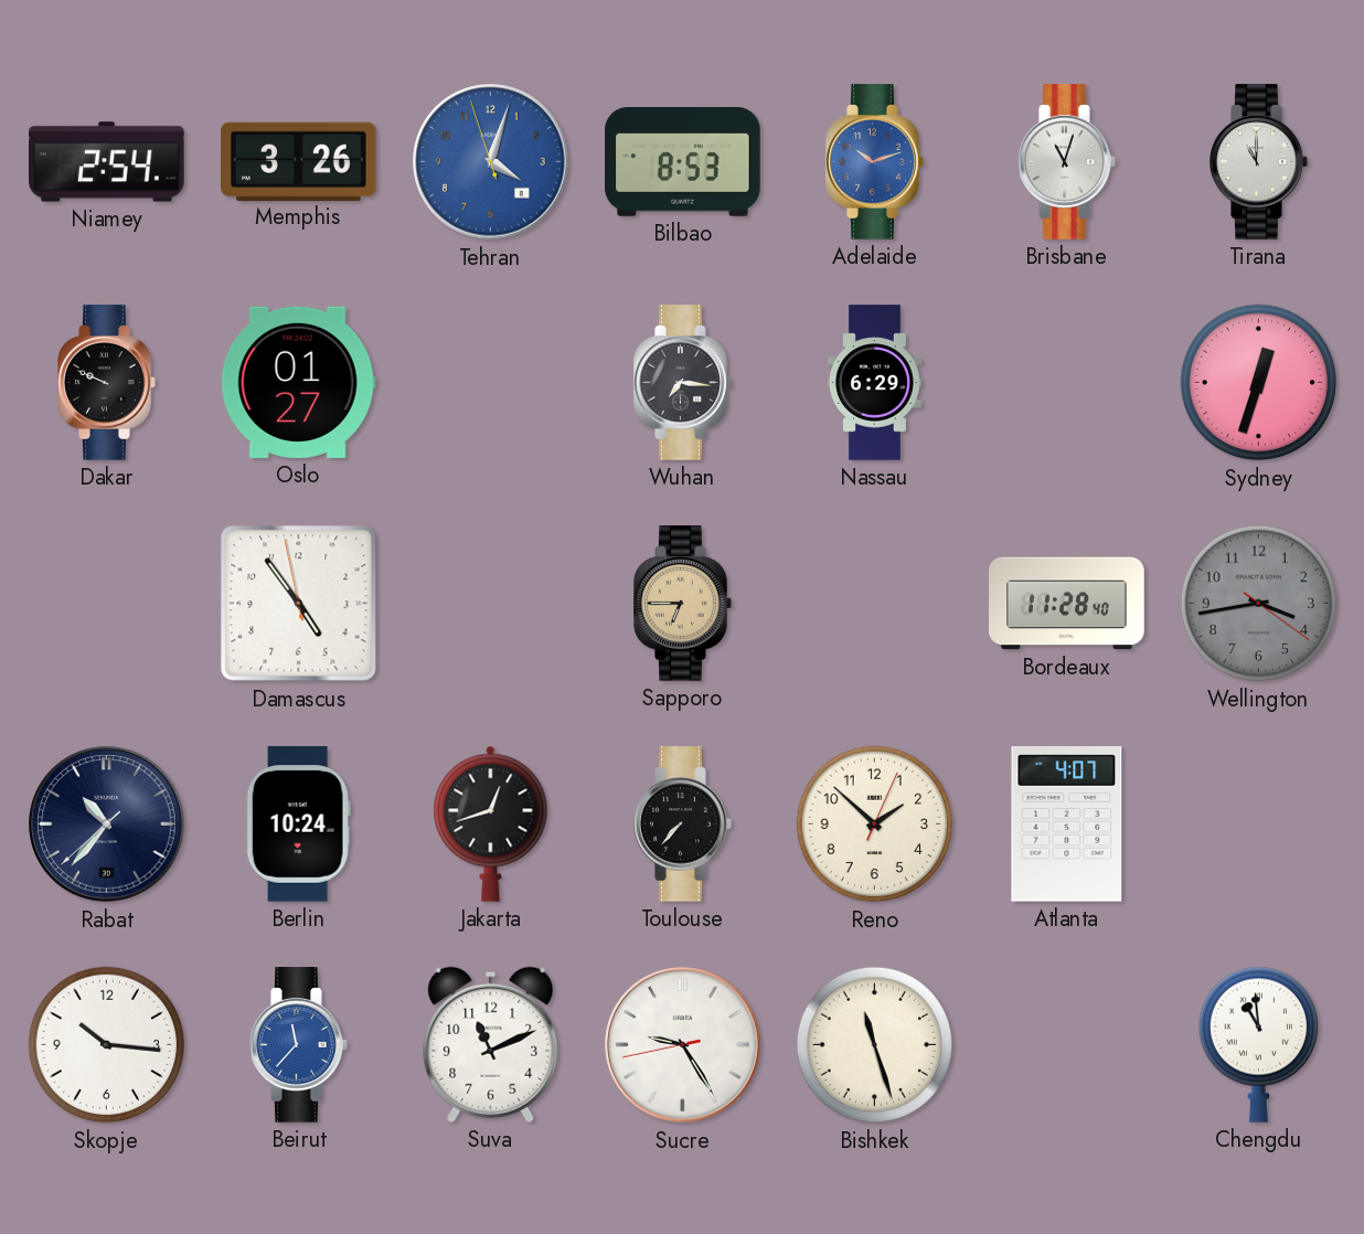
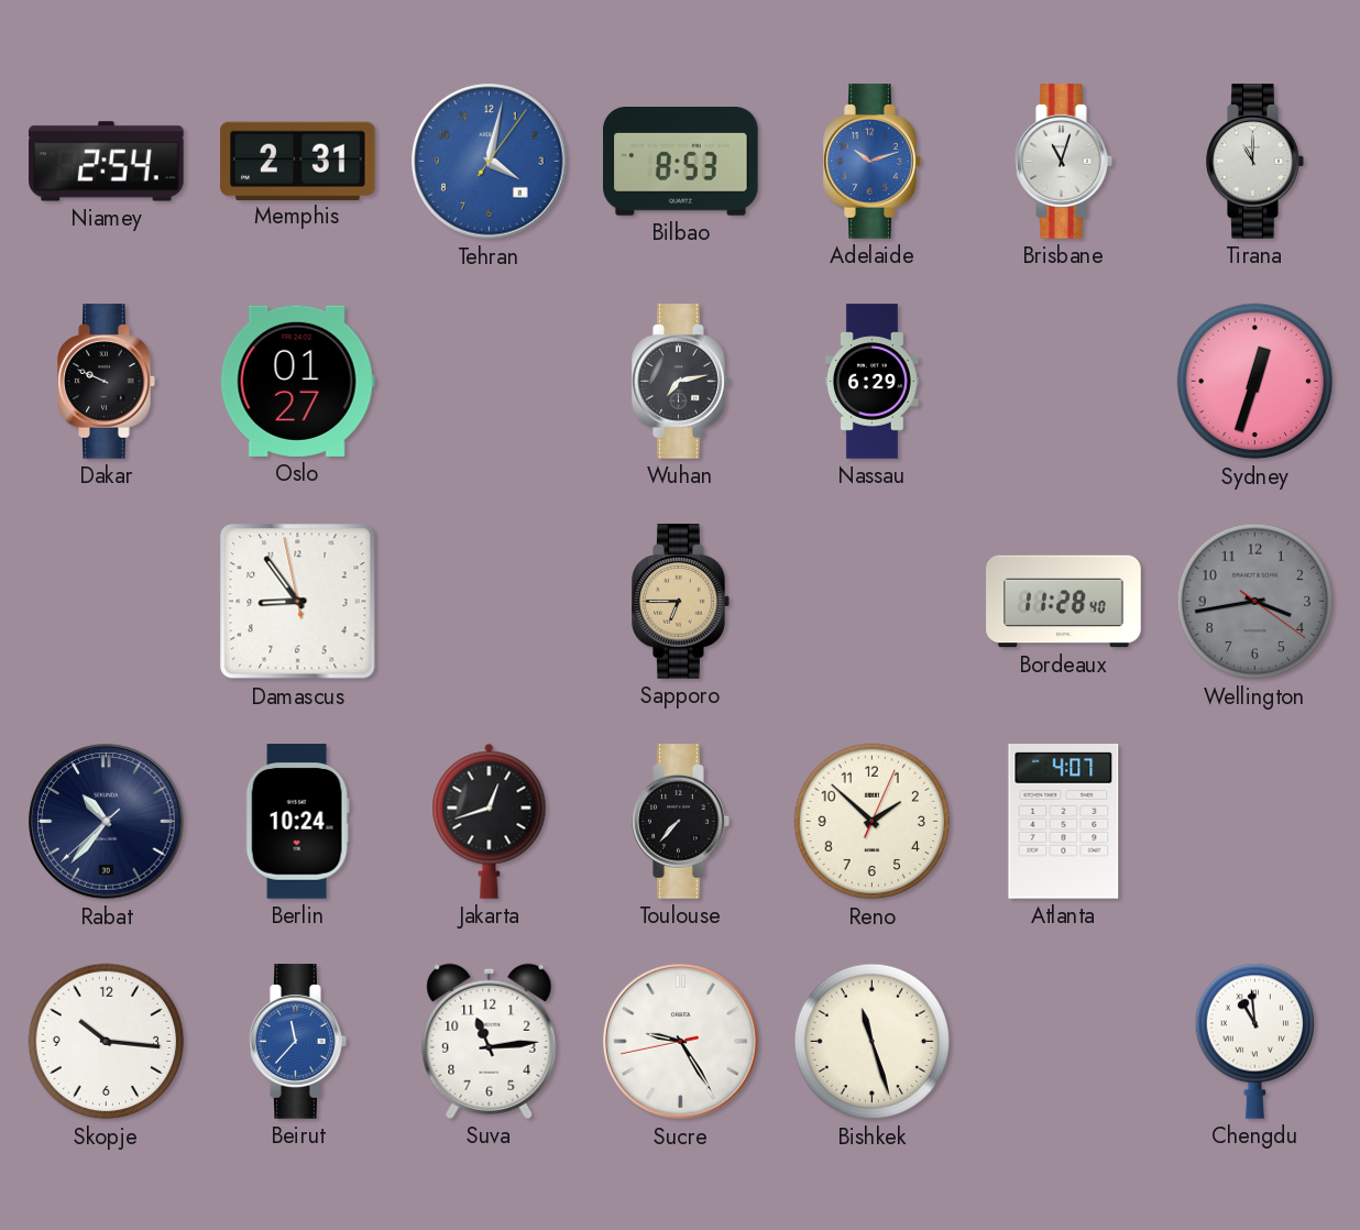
Memphis: 3:26 -> 2:31 (298, 161)
Tehran: 4:02:57 -> 4:02:06 (490, 162)
Wuhan: 7:16 -> 7:13 (681, 382)
Damascus: 4:53 -> 8:53 (298, 602)
Suva: 11:11 -> 11:14 (490, 1041)
